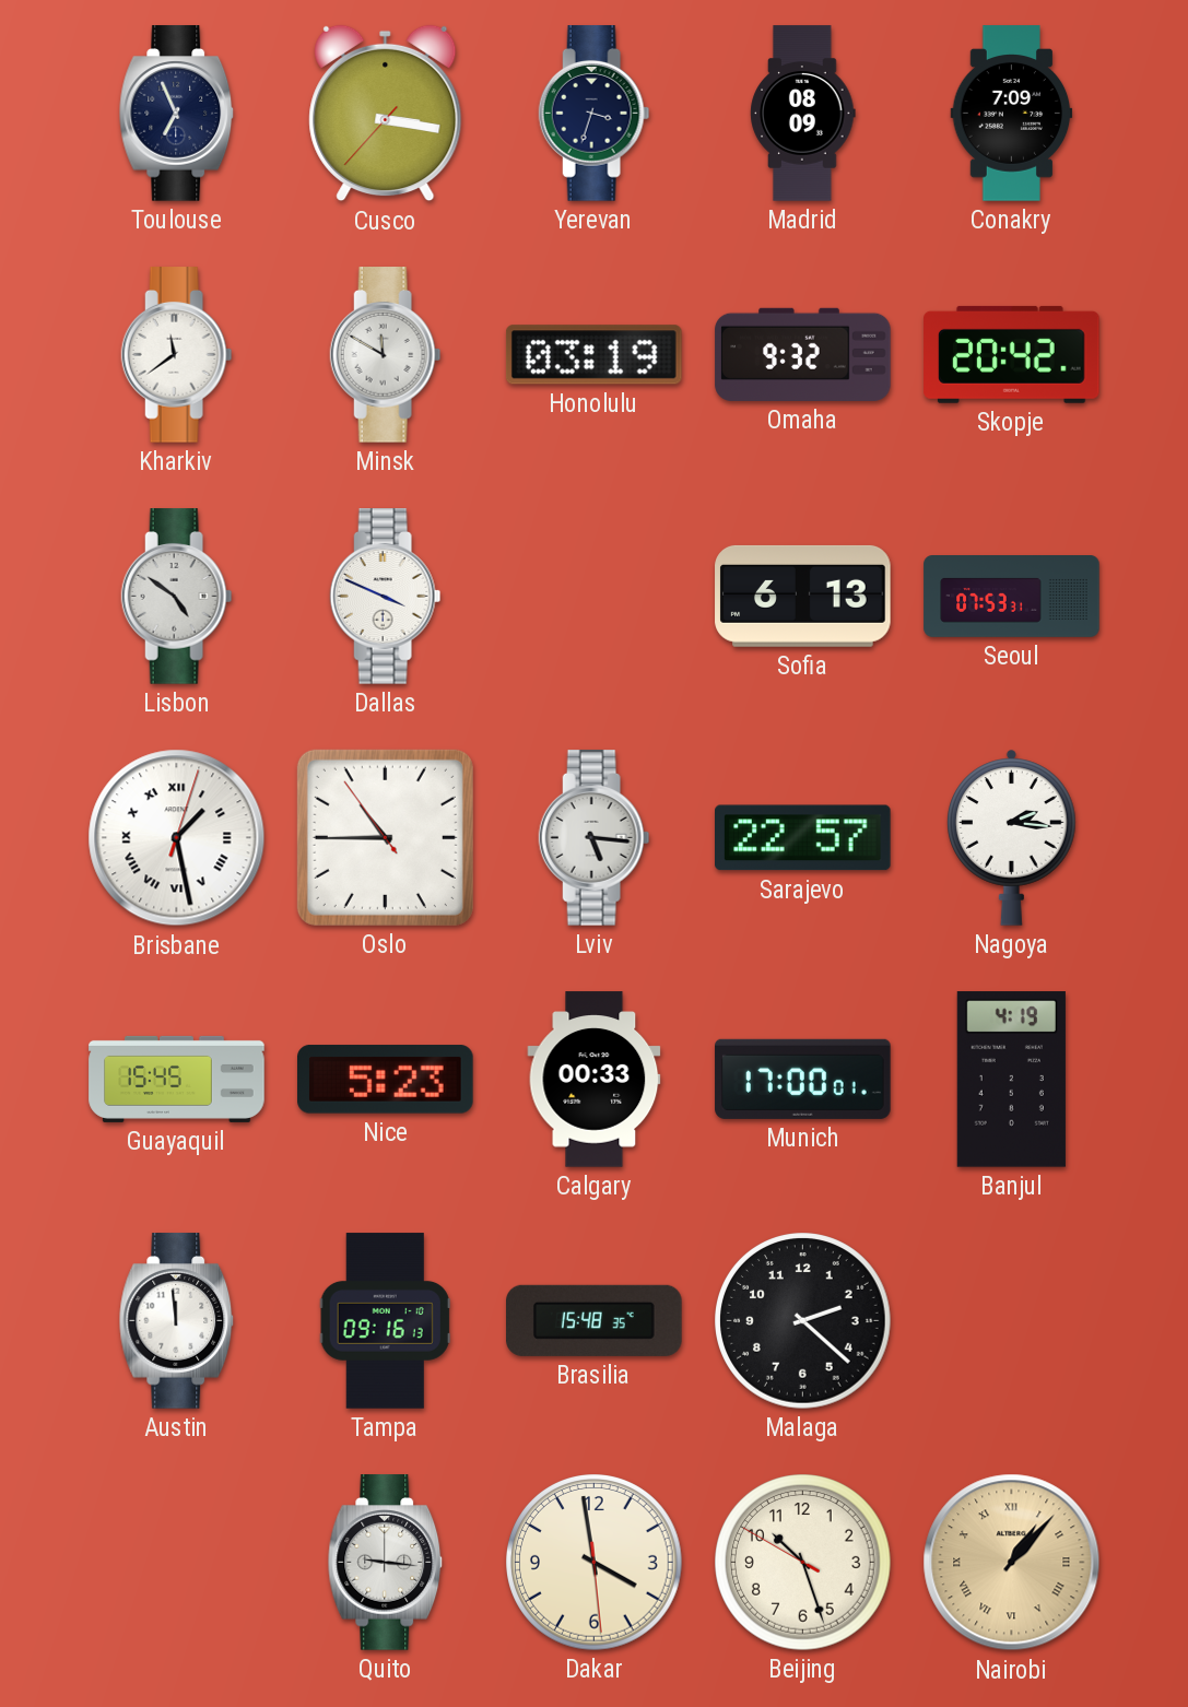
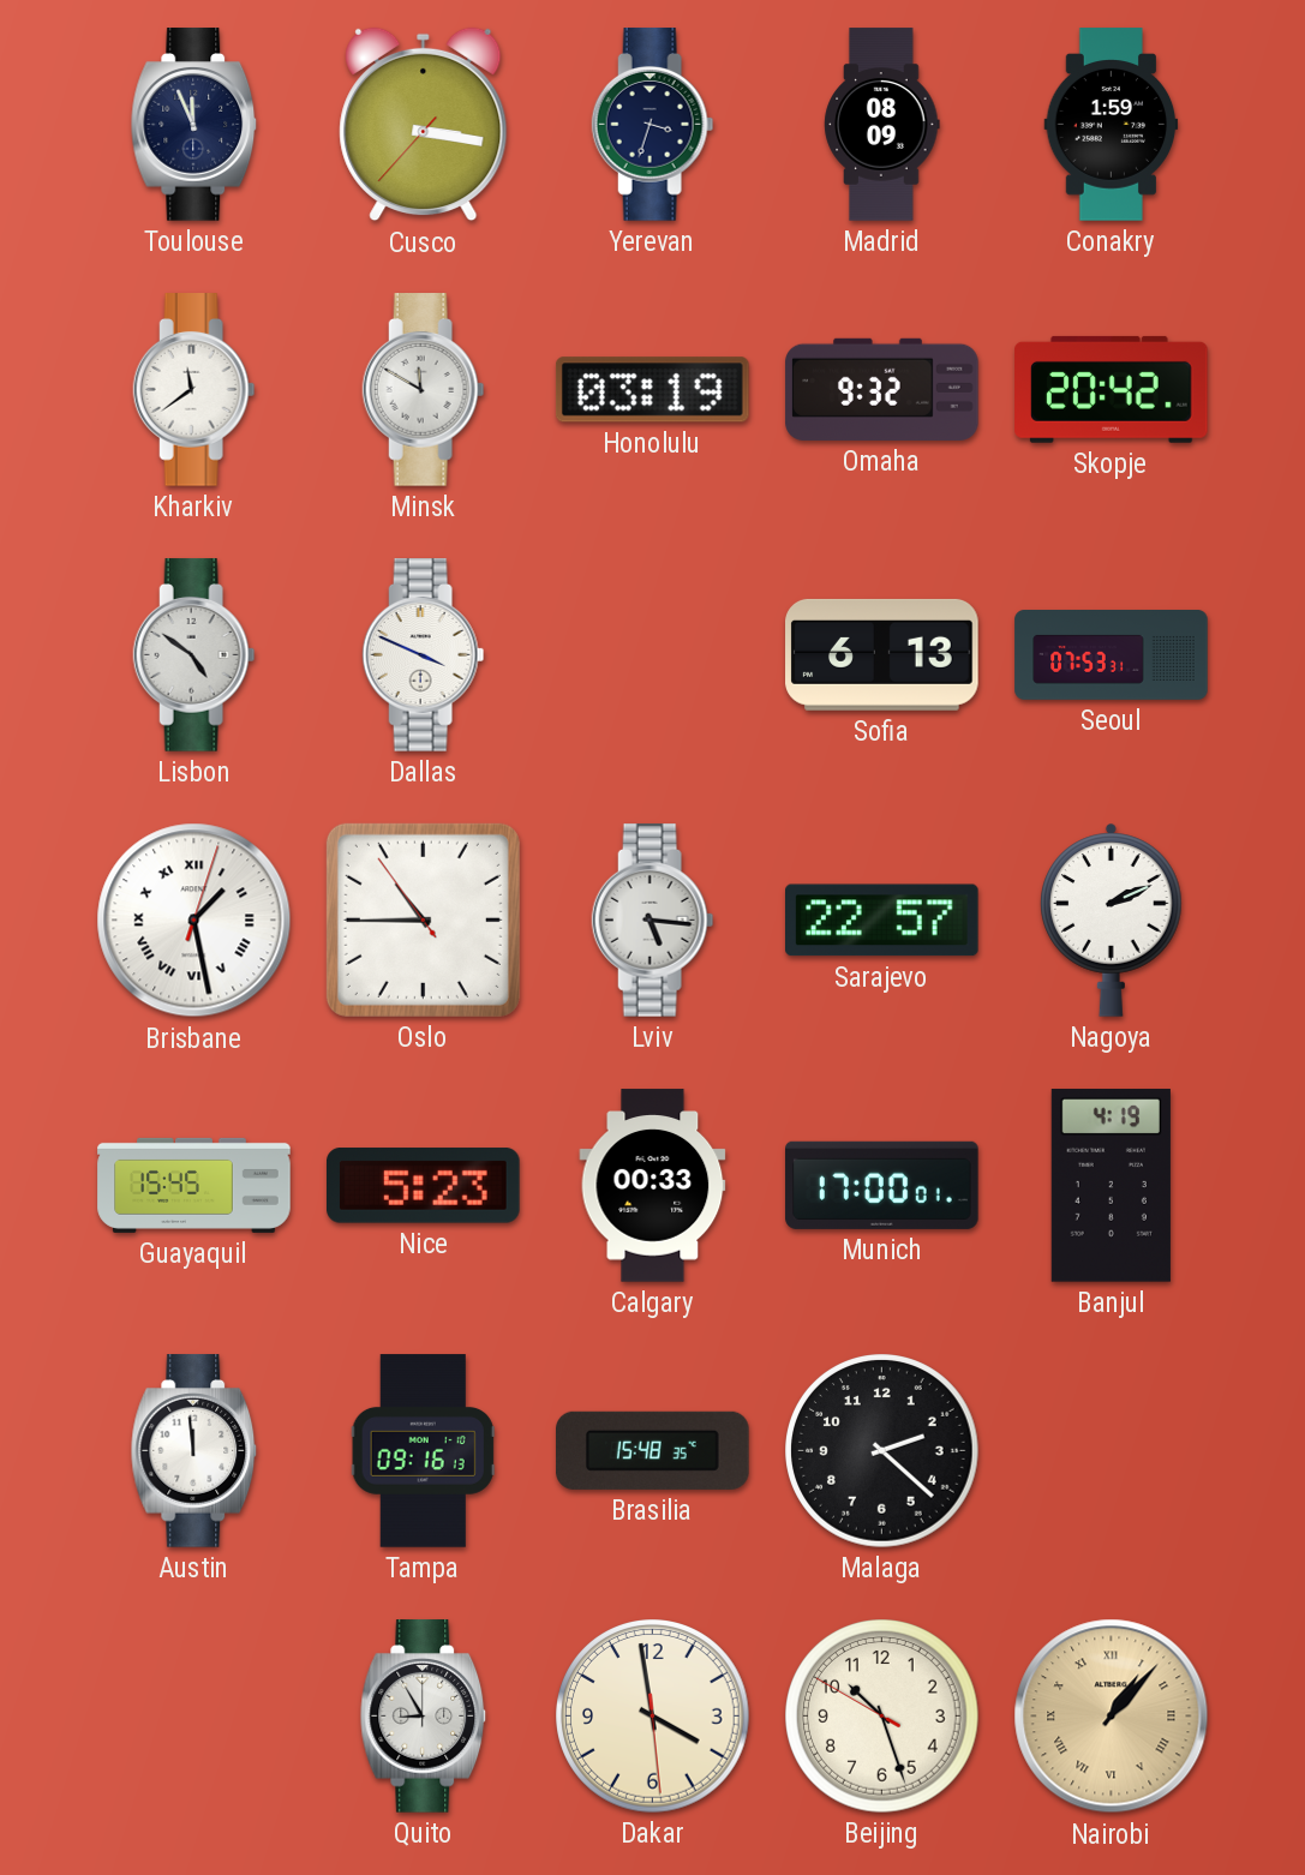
Toulouse: 6:56 -> 11:56 (194, 125)
Conakry: 7:09 -> 1:59 (1112, 125)
Nagoya: 2:16 -> 2:11 (1112, 919)
Quito: 9:16 -> 8:55 (424, 1717)
